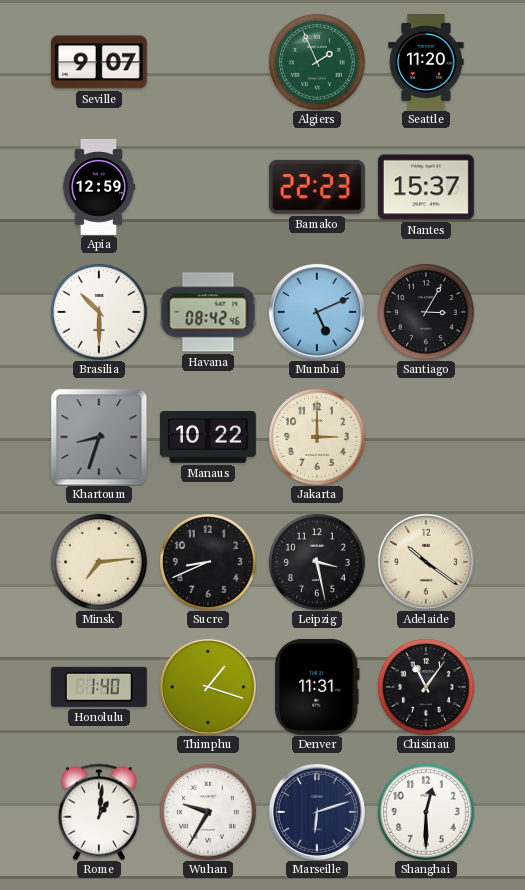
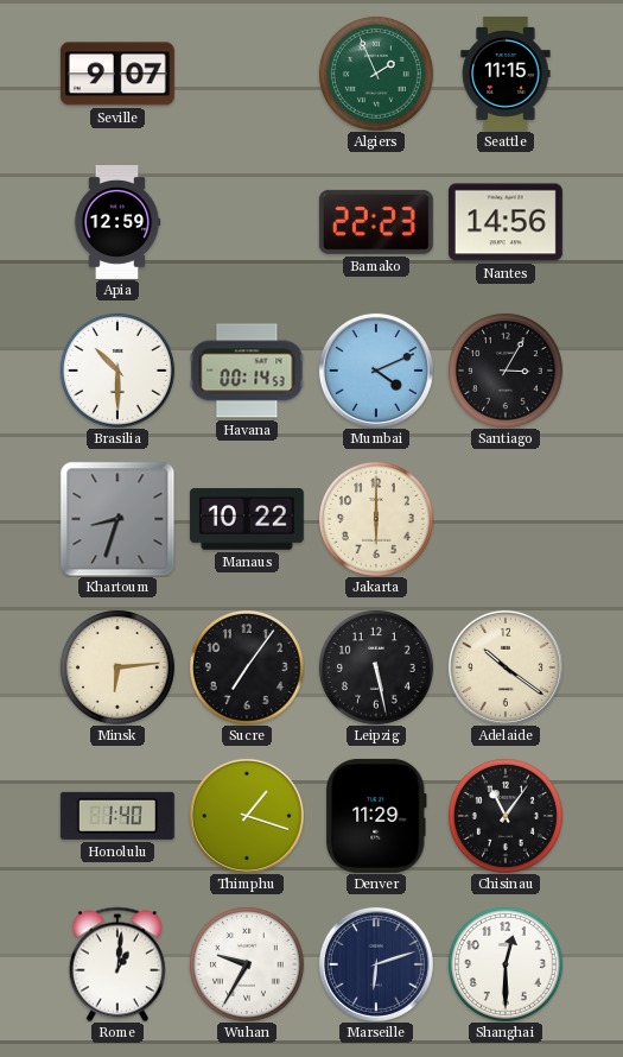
Seattle: 11:20 -> 11:15 (506, 74)
Nantes: 15:37 -> 14:56 (506, 222)
Havana: 08:42 -> 00:14 (247, 371)
Mumbai: 5:11 -> 4:11 (376, 371)
Jakarta: 3:00 -> 6:00 (376, 519)
Minsk: 7:14 -> 6:14 (117, 667)
Sucre: 8:41 -> 7:06 (247, 667)
Leipzig: 3:28 -> 5:28 (376, 667)
Denver: 11:31 -> 11:29 (376, 816)
